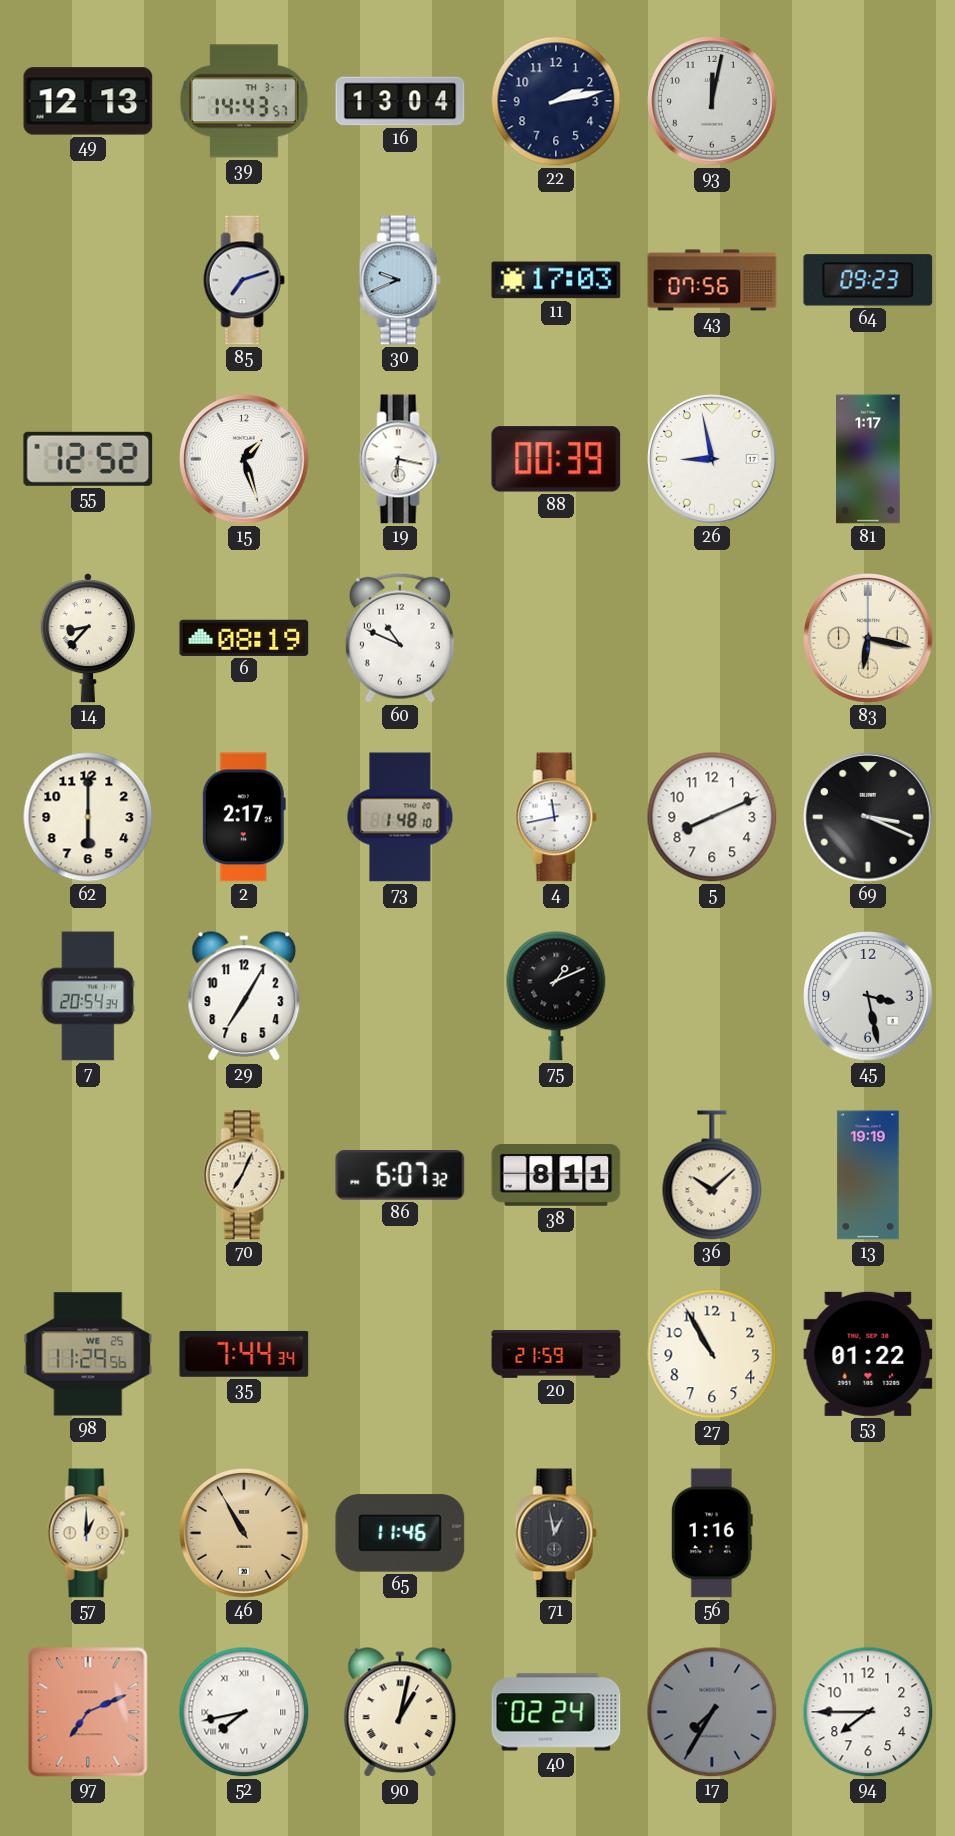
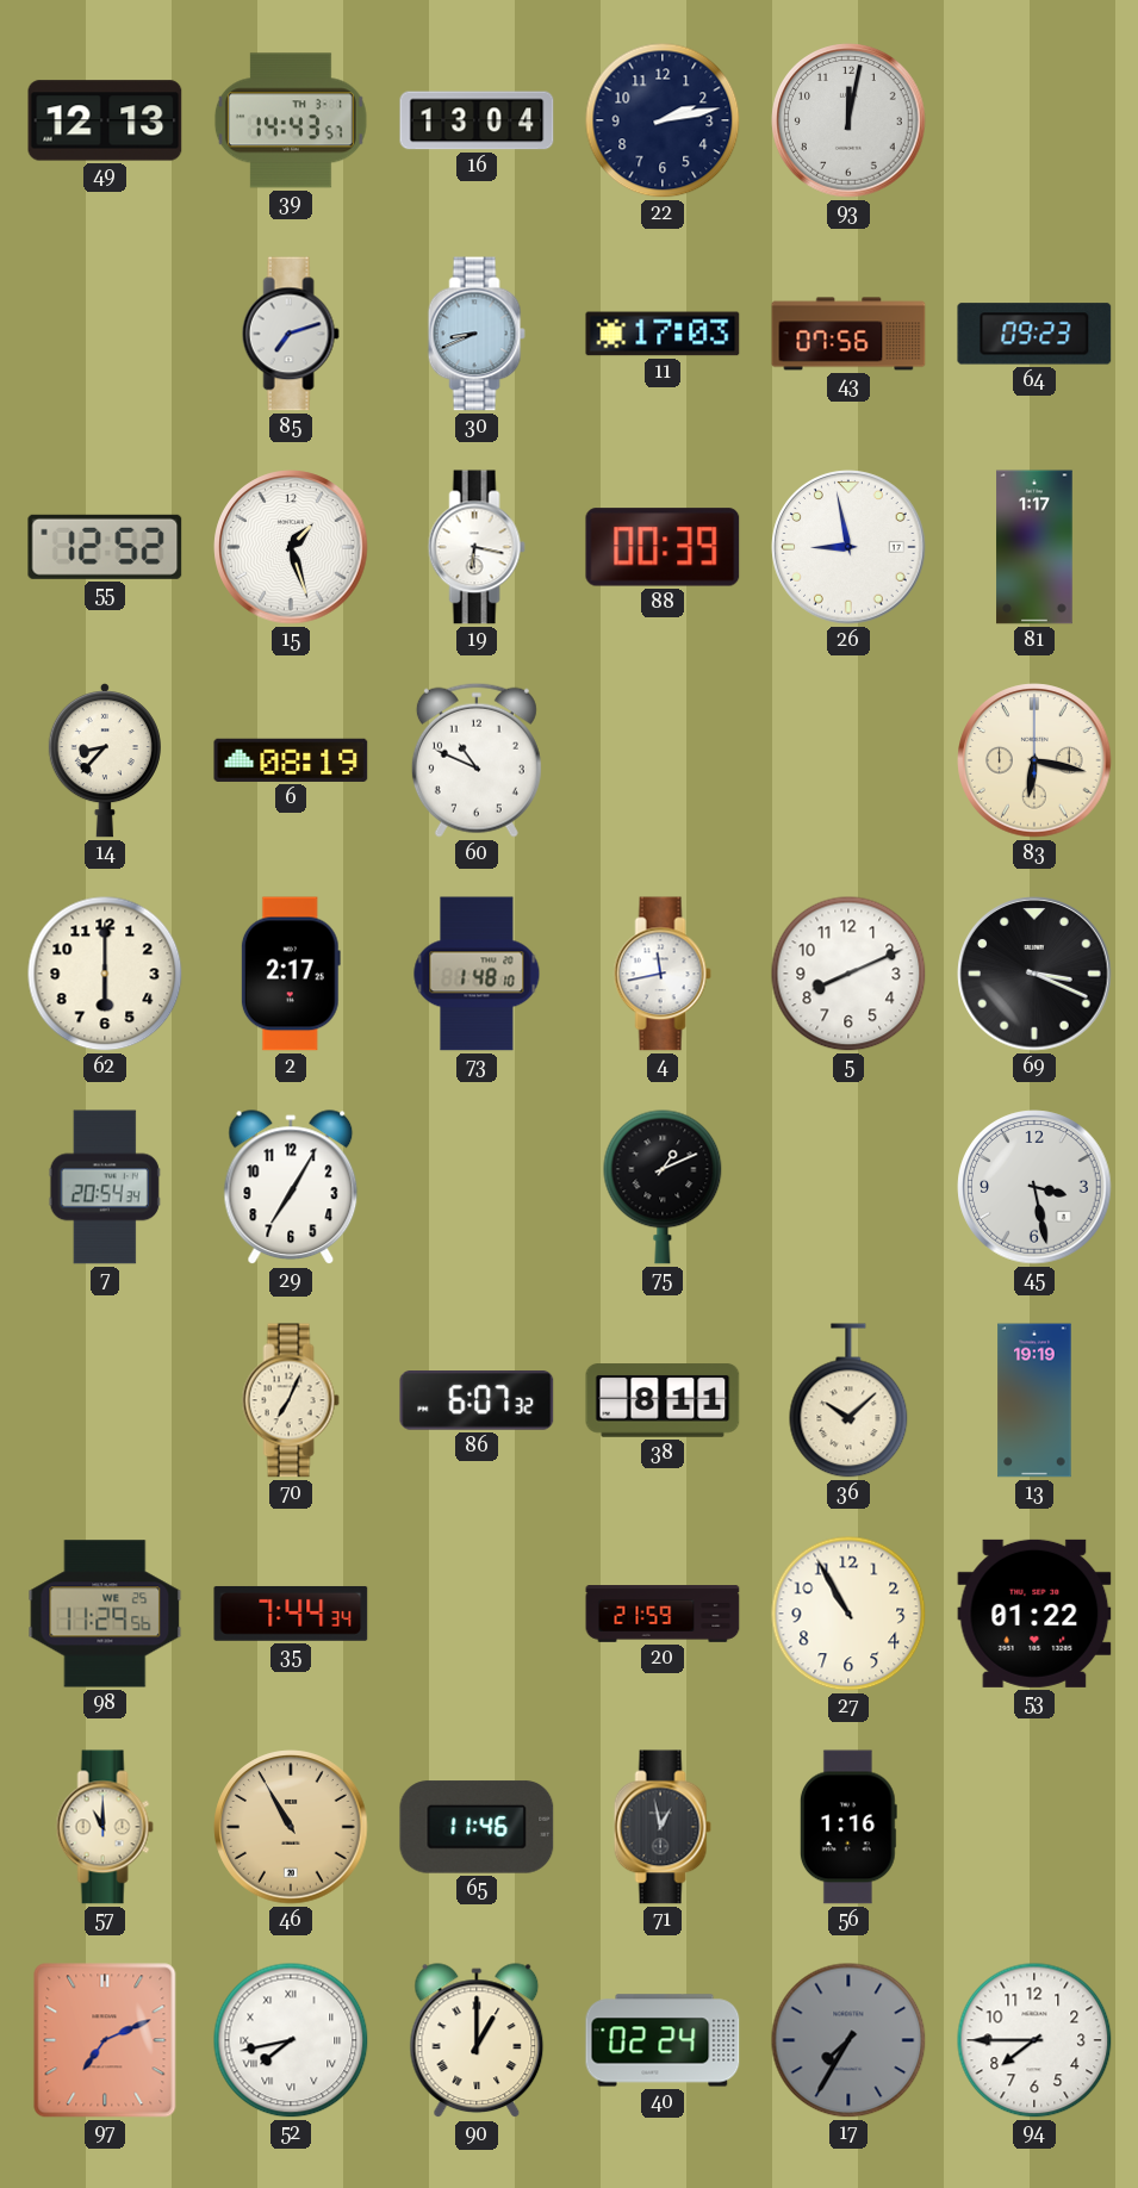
30: 9:41 -> 8:41 (477, 334)
57: 1:00 -> 11:00 (105, 1827)
90: 1:02 -> 1:00 (477, 2041)
